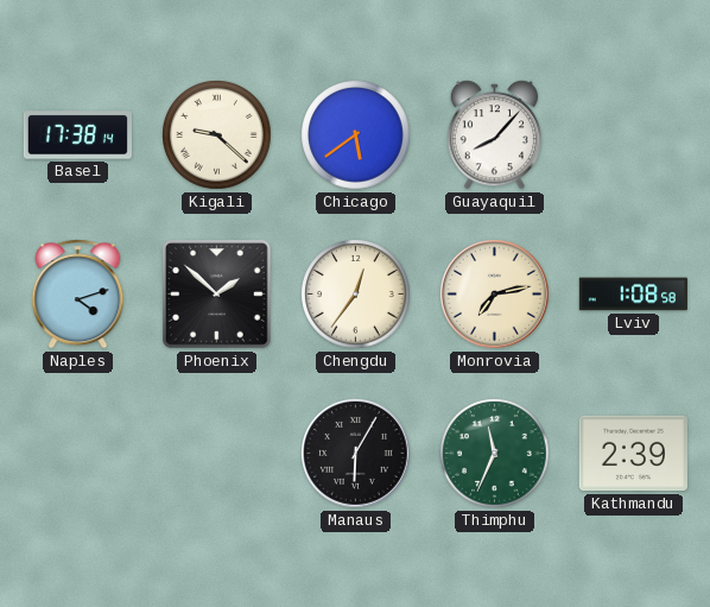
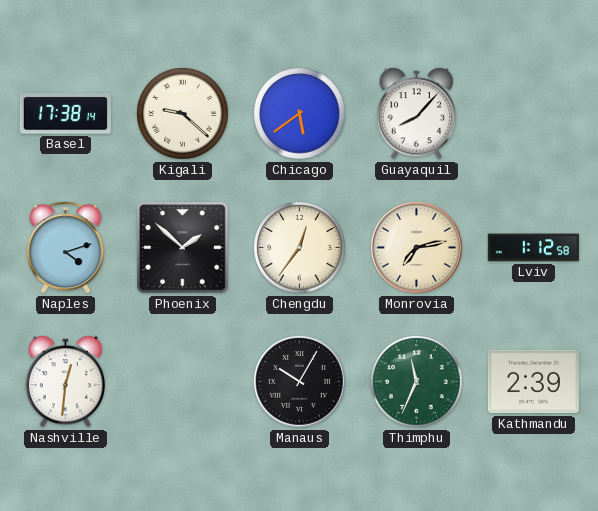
Lviv: 1:08 -> 1:12 (533, 248)
Nashville: none -> 12:31 (65, 382)
Manaus: 6:05 -> 10:05 (300, 382)
